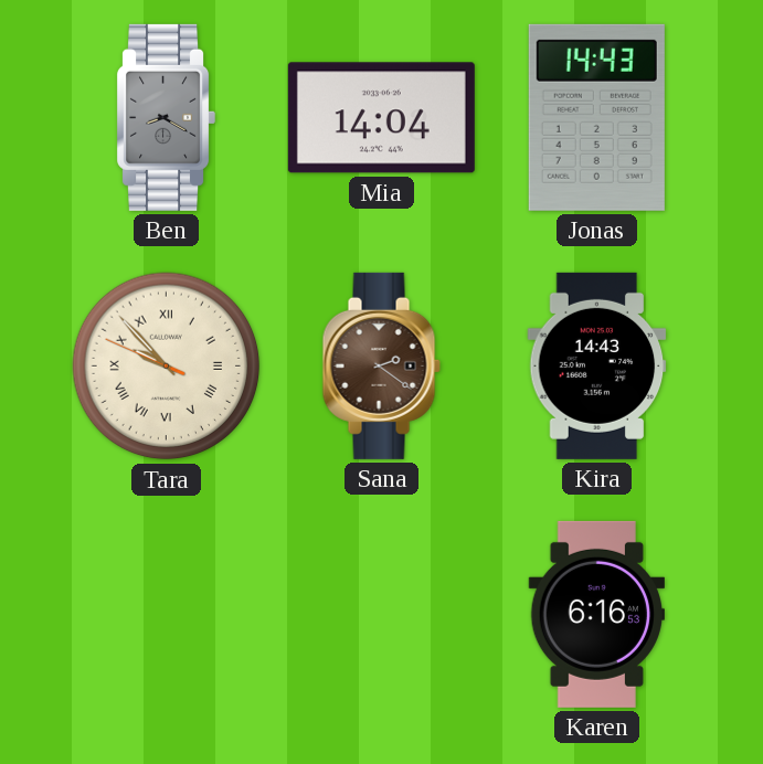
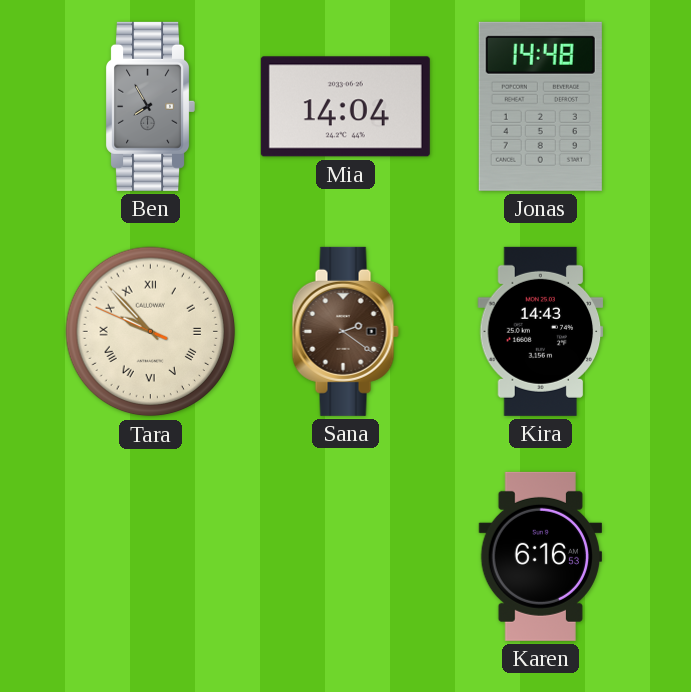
Ben: 8:20 -> 7:55 (150, 106)
Jonas: 14:43 -> 14:48 (540, 106)
